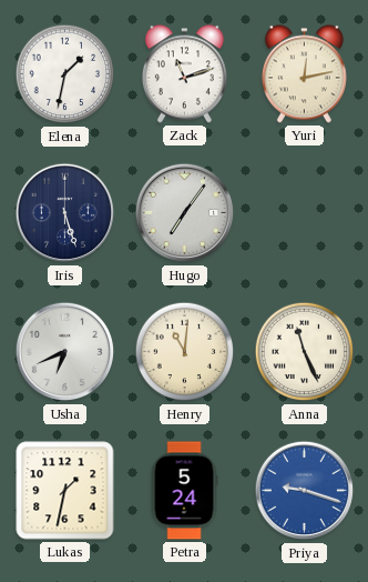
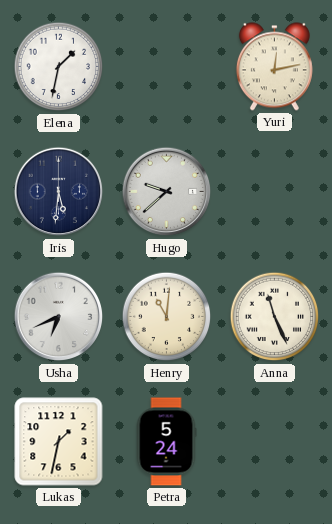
Zack: 11:12 -> none (184, 74)
Iris: 5:27 -> 5:31 (59, 192)
Hugo: 7:06 -> 9:38 (167, 192)
Priya: 9:18 -> none (305, 491)
